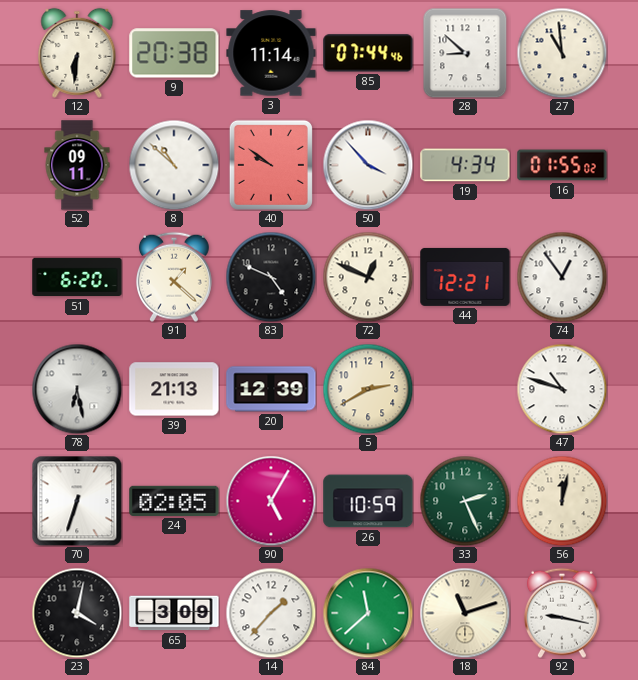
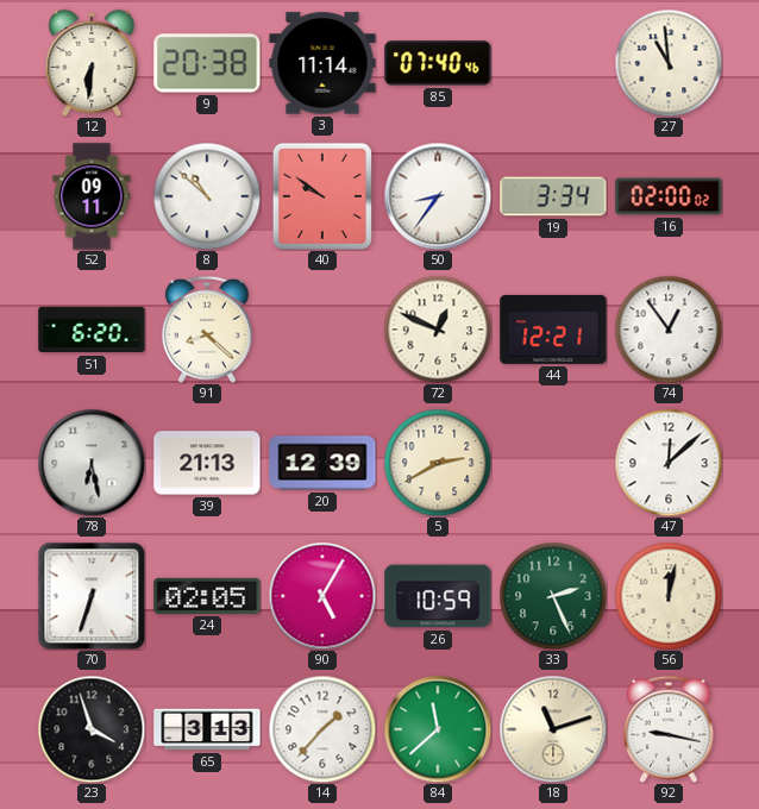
85: 07:44 -> 07:40 (438, 63)
28: 8:52 -> none (465, 53)
50: 3:53 -> 8:36 (438, 196)
19: 4:34 -> 3:34 (553, 196)
16: 01:55 -> 02:00 (669, 196)
91: 1:22 -> 8:22 (207, 330)
83: 4:49 -> none (271, 277)
47: 10:48 -> 12:08 (669, 463)
23: 4:02 -> 3:57 (92, 729)
65: 3:09 -> 3:13 (207, 729)
